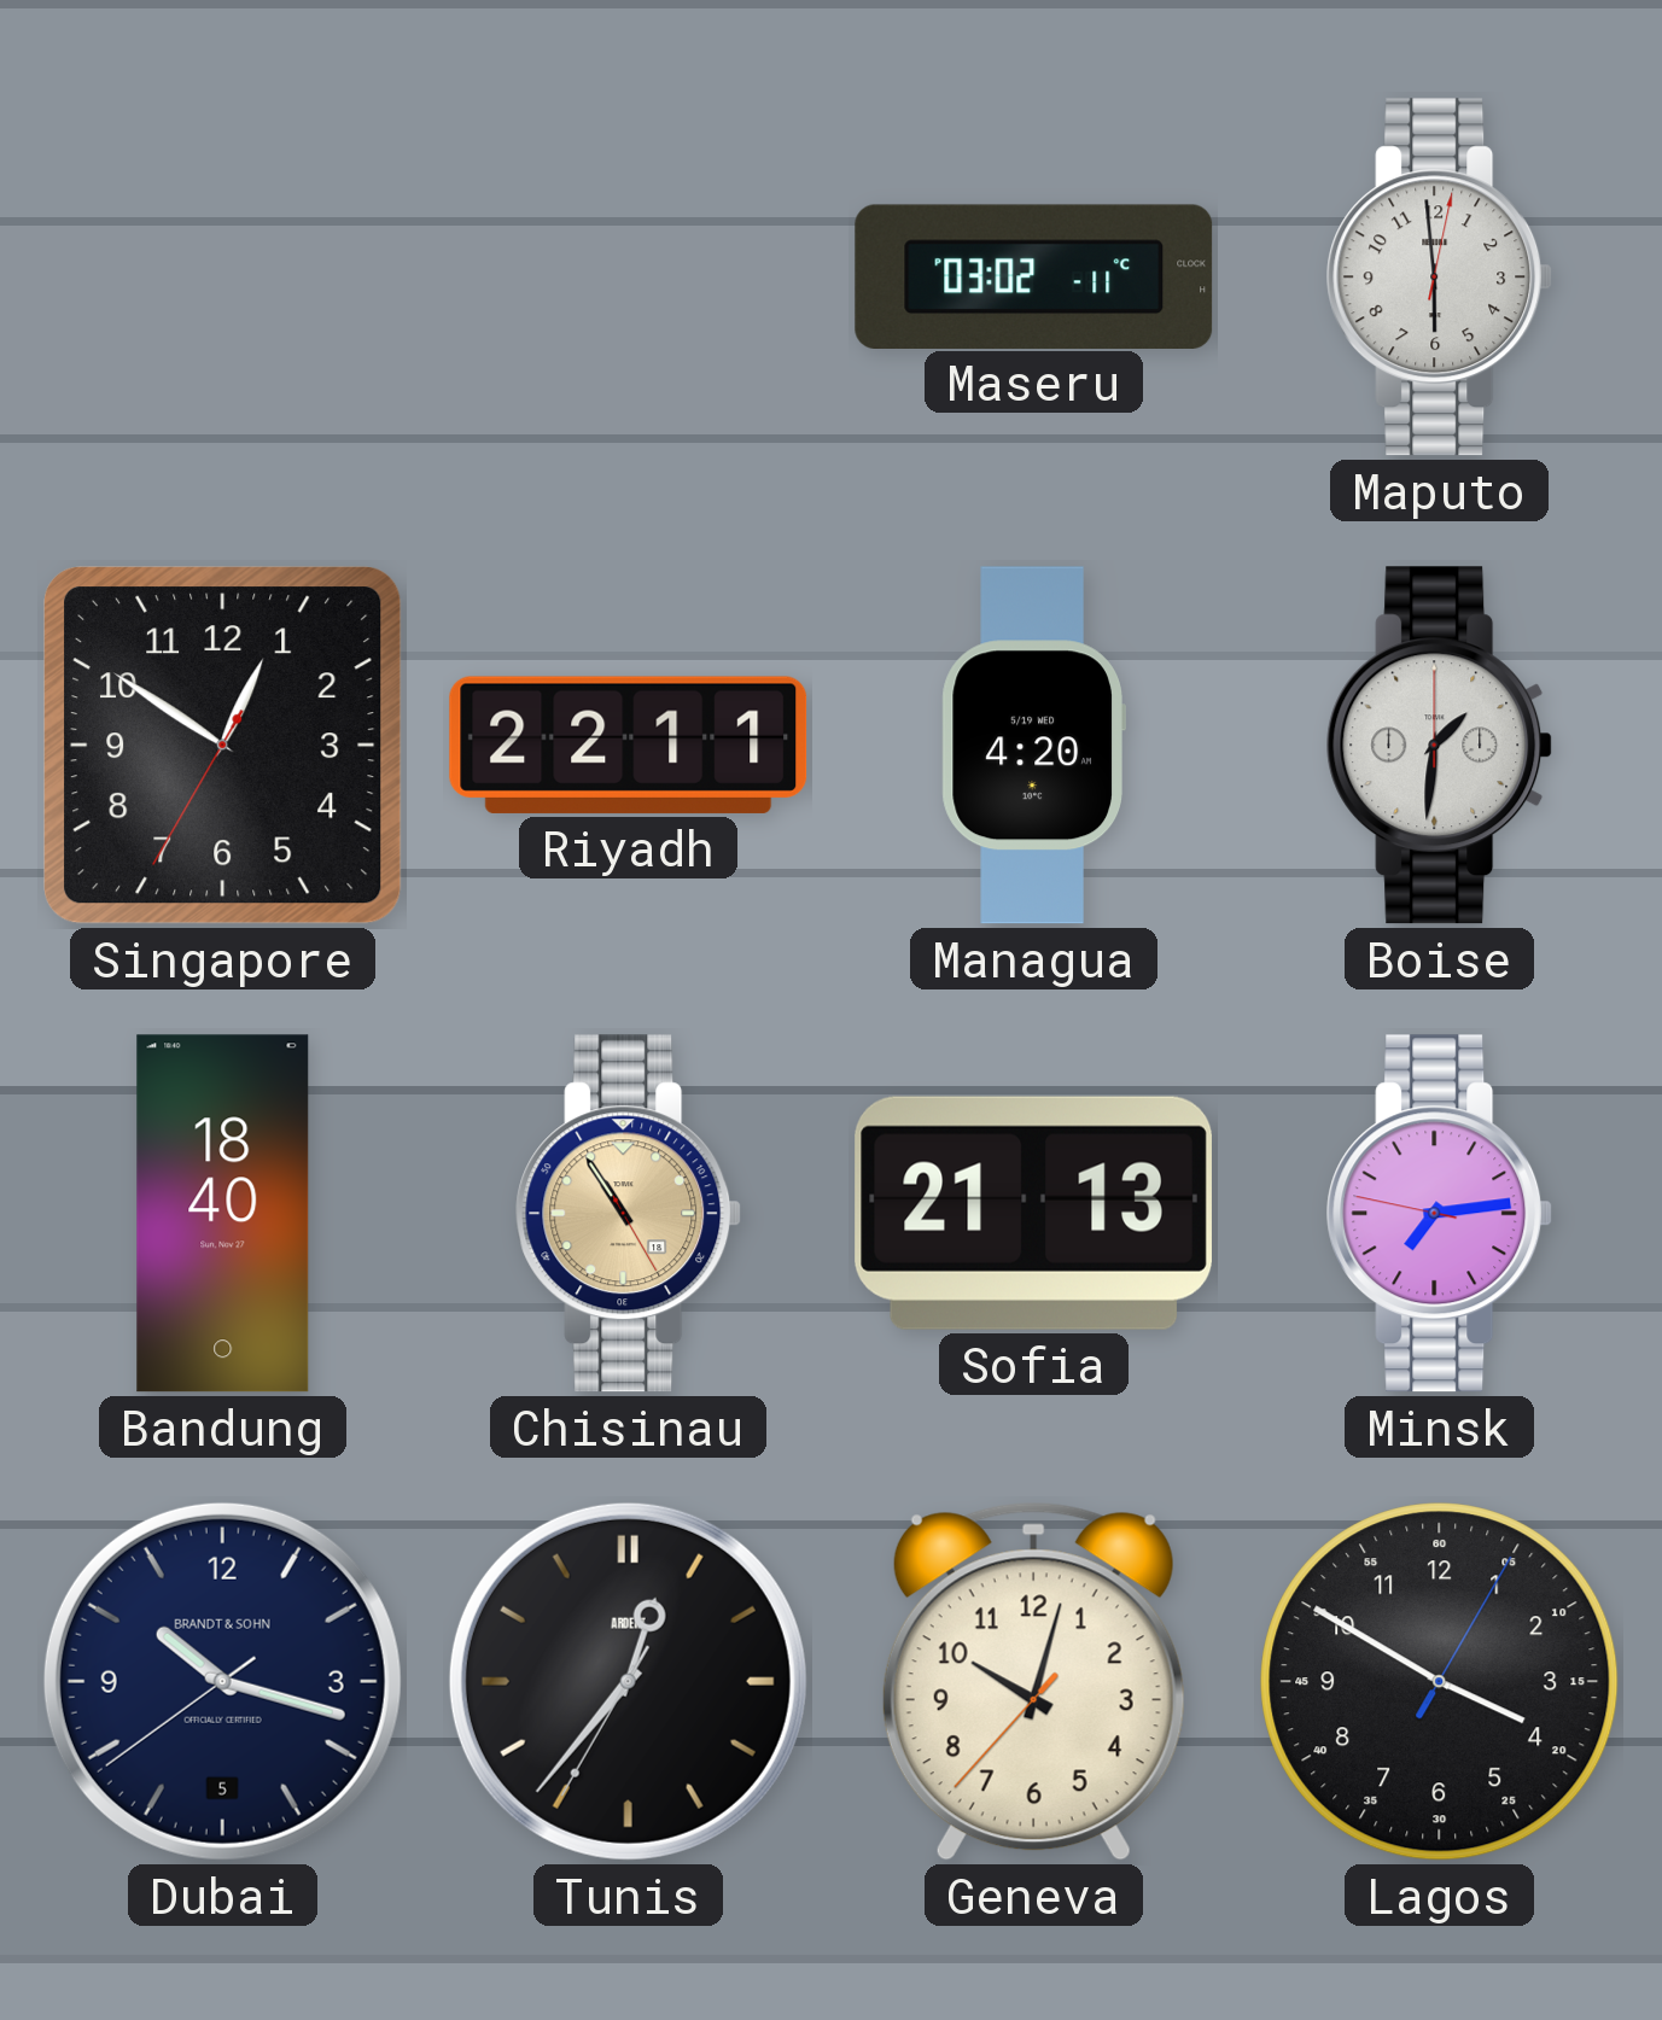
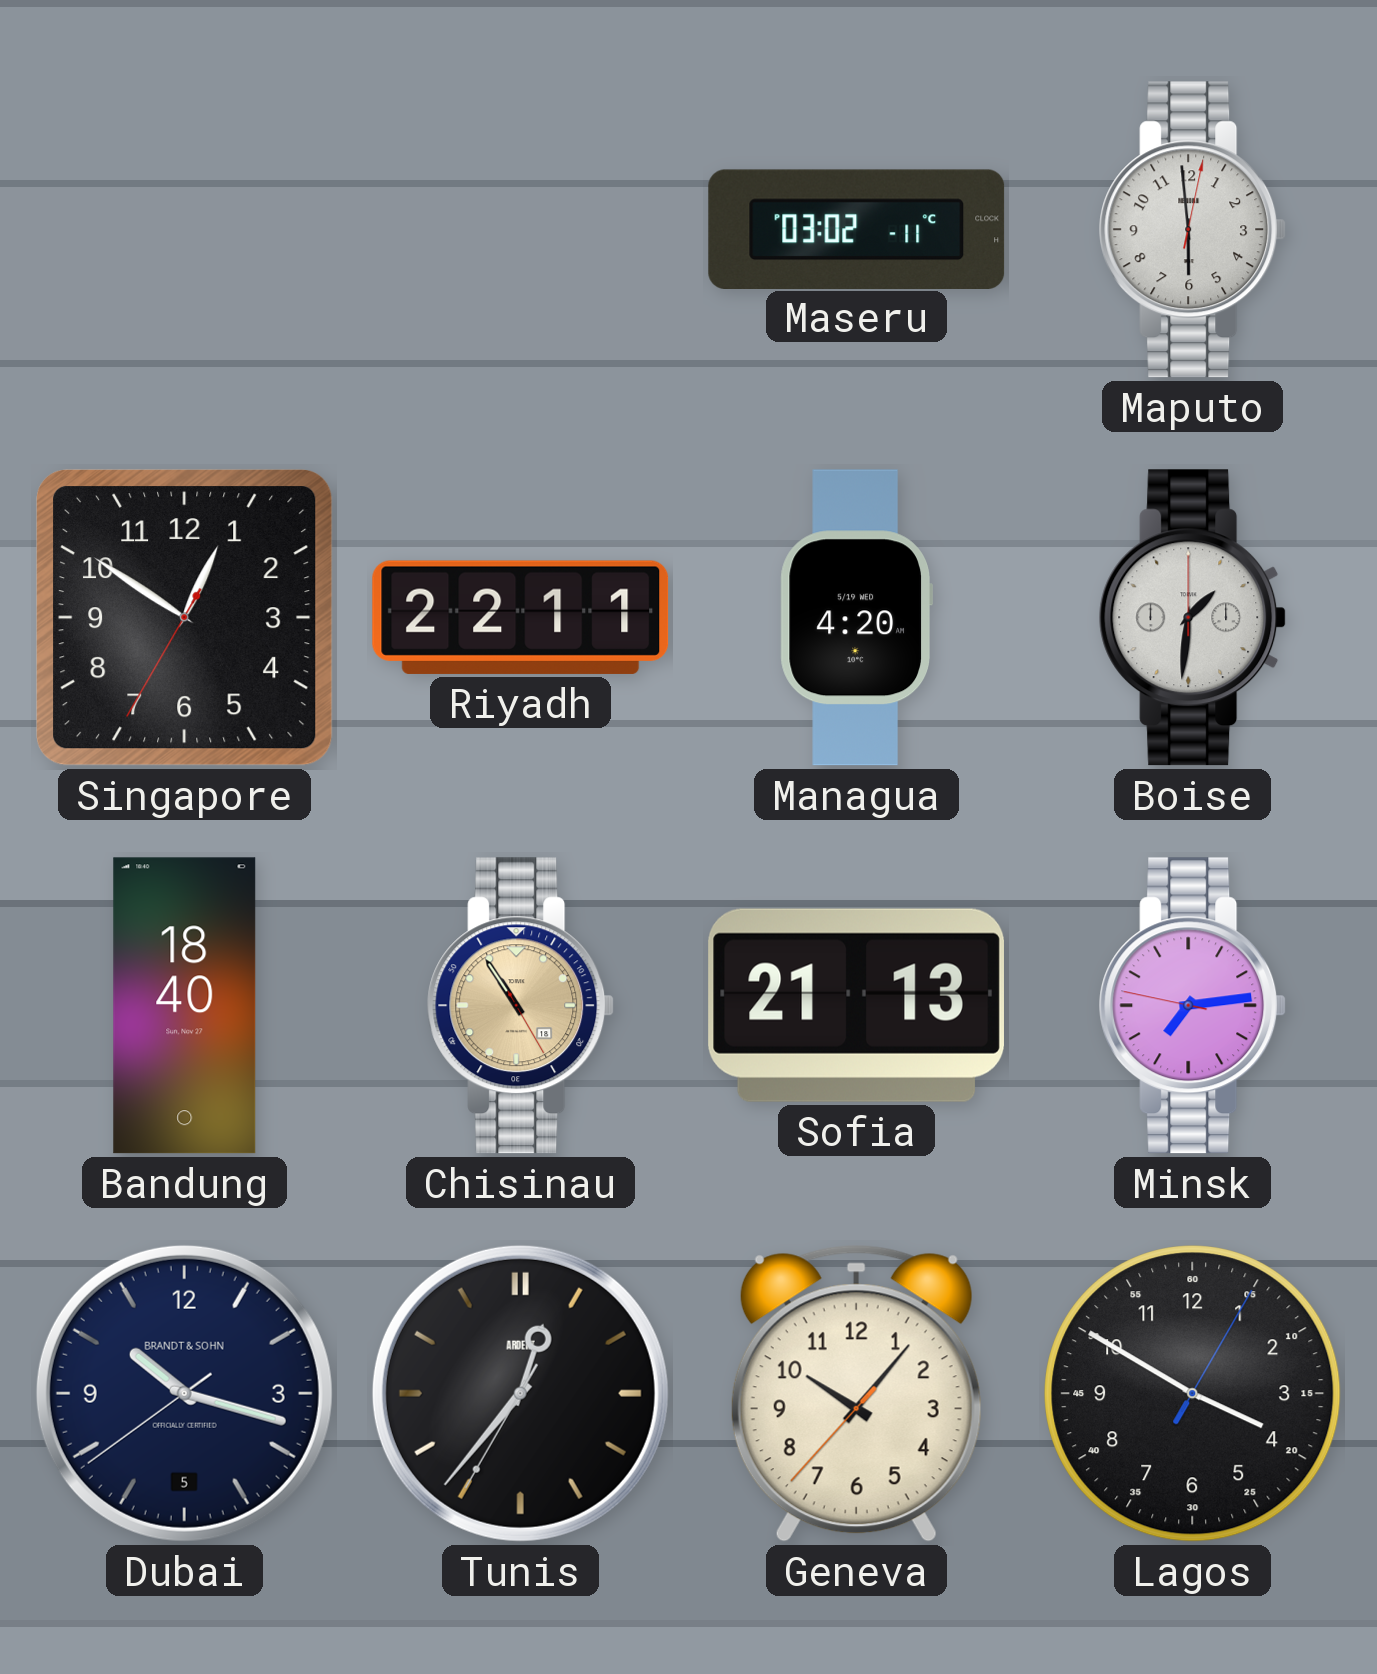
Geneva: 10:02 -> 10:06 (856, 1393)
